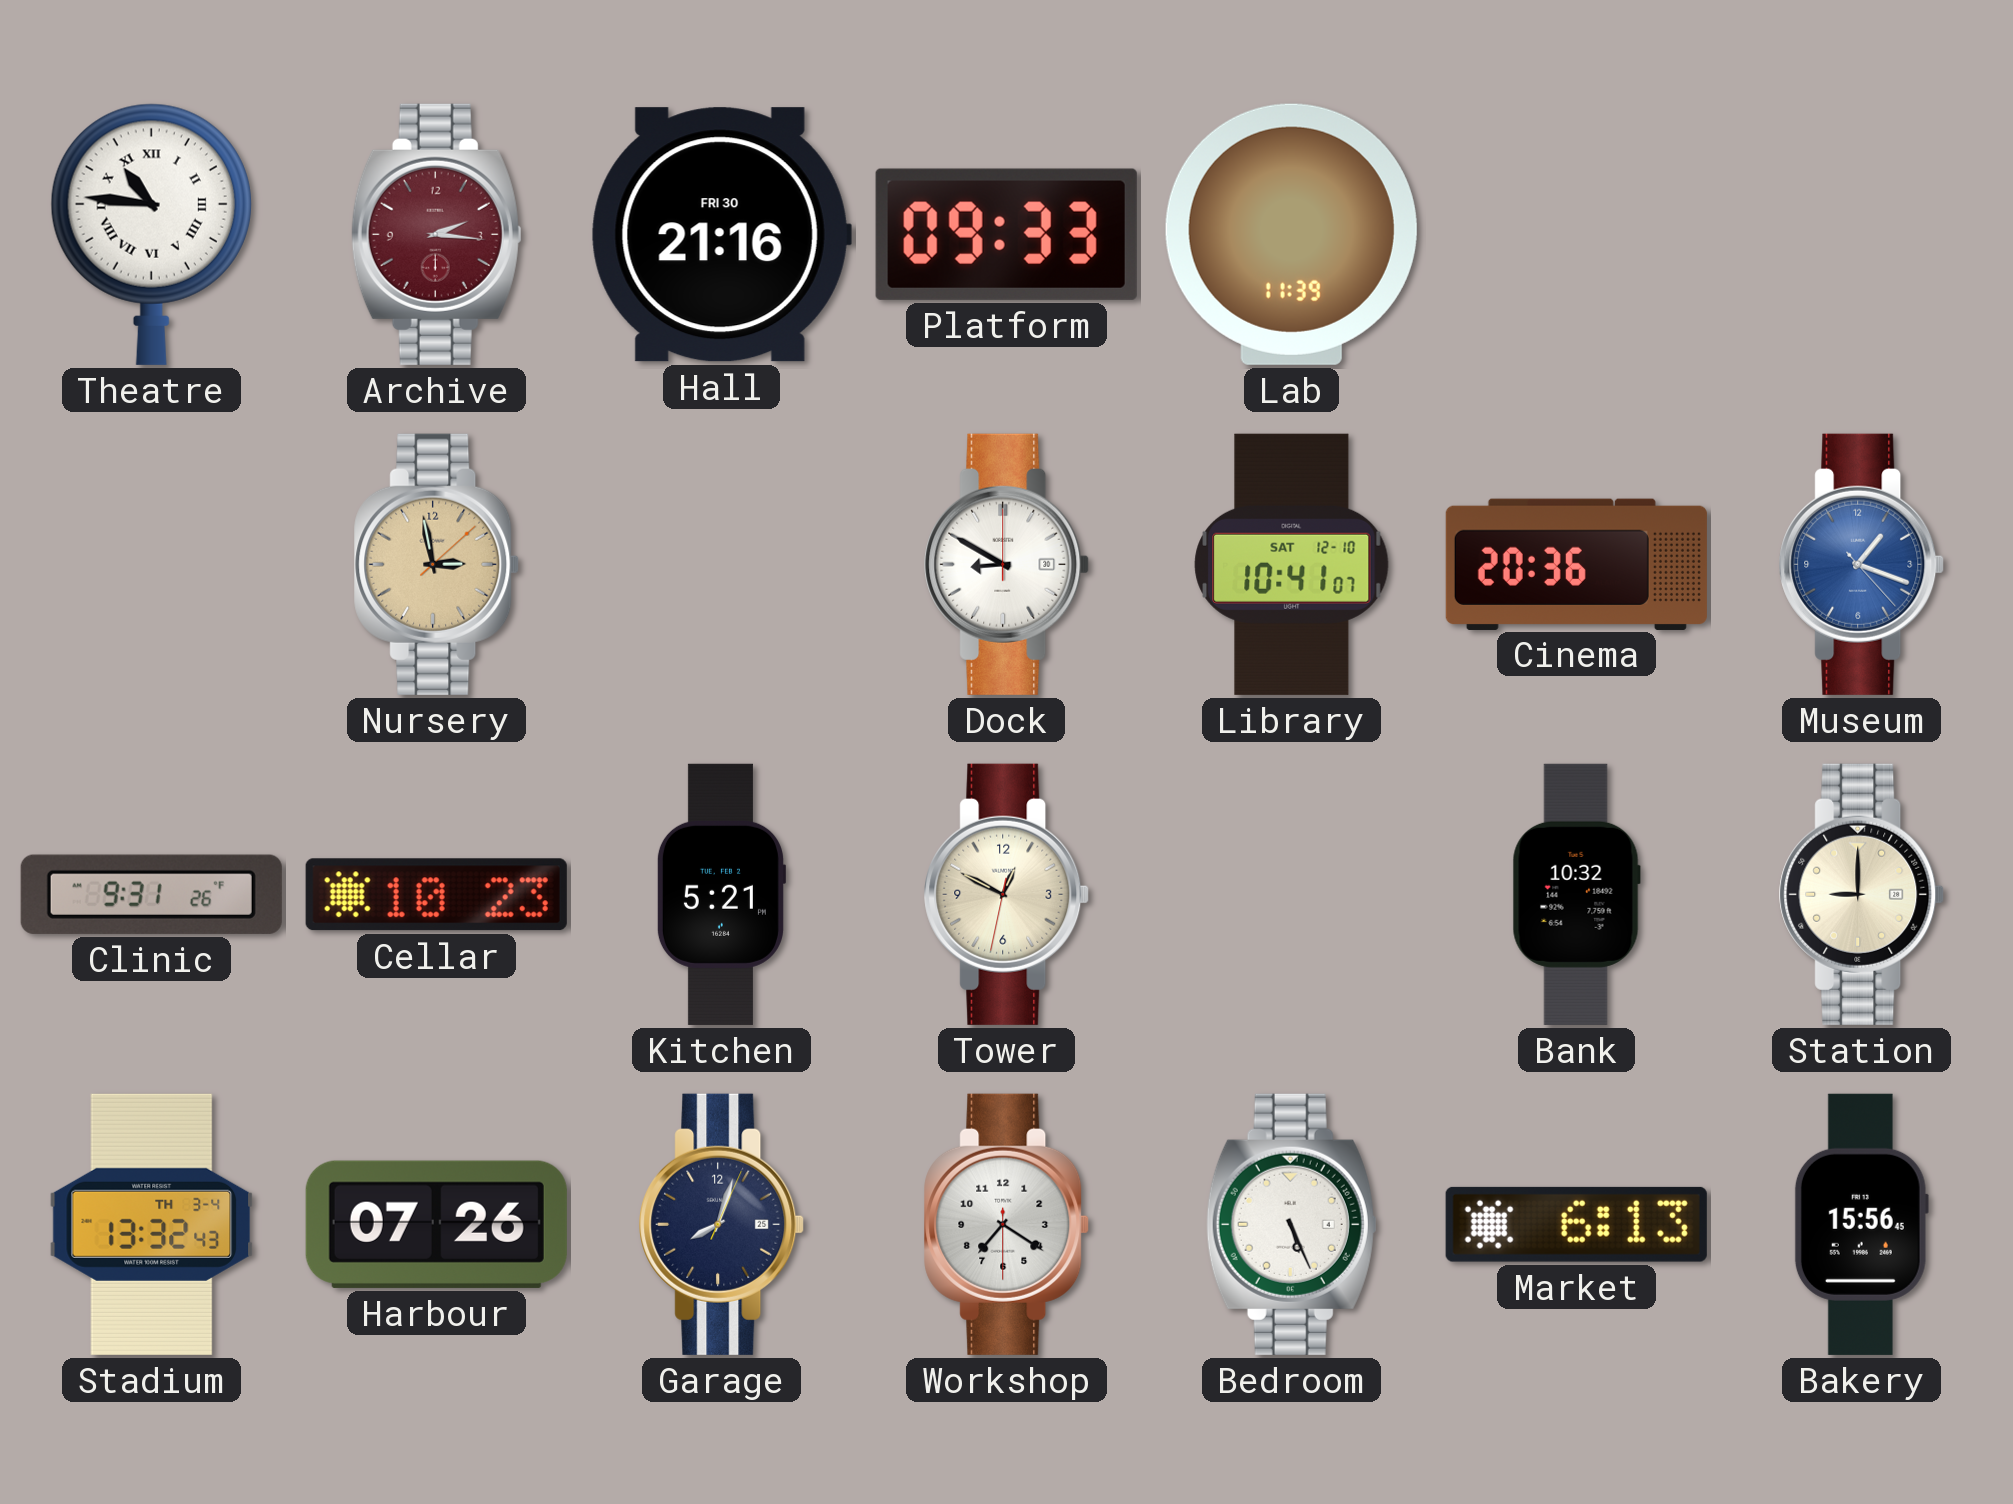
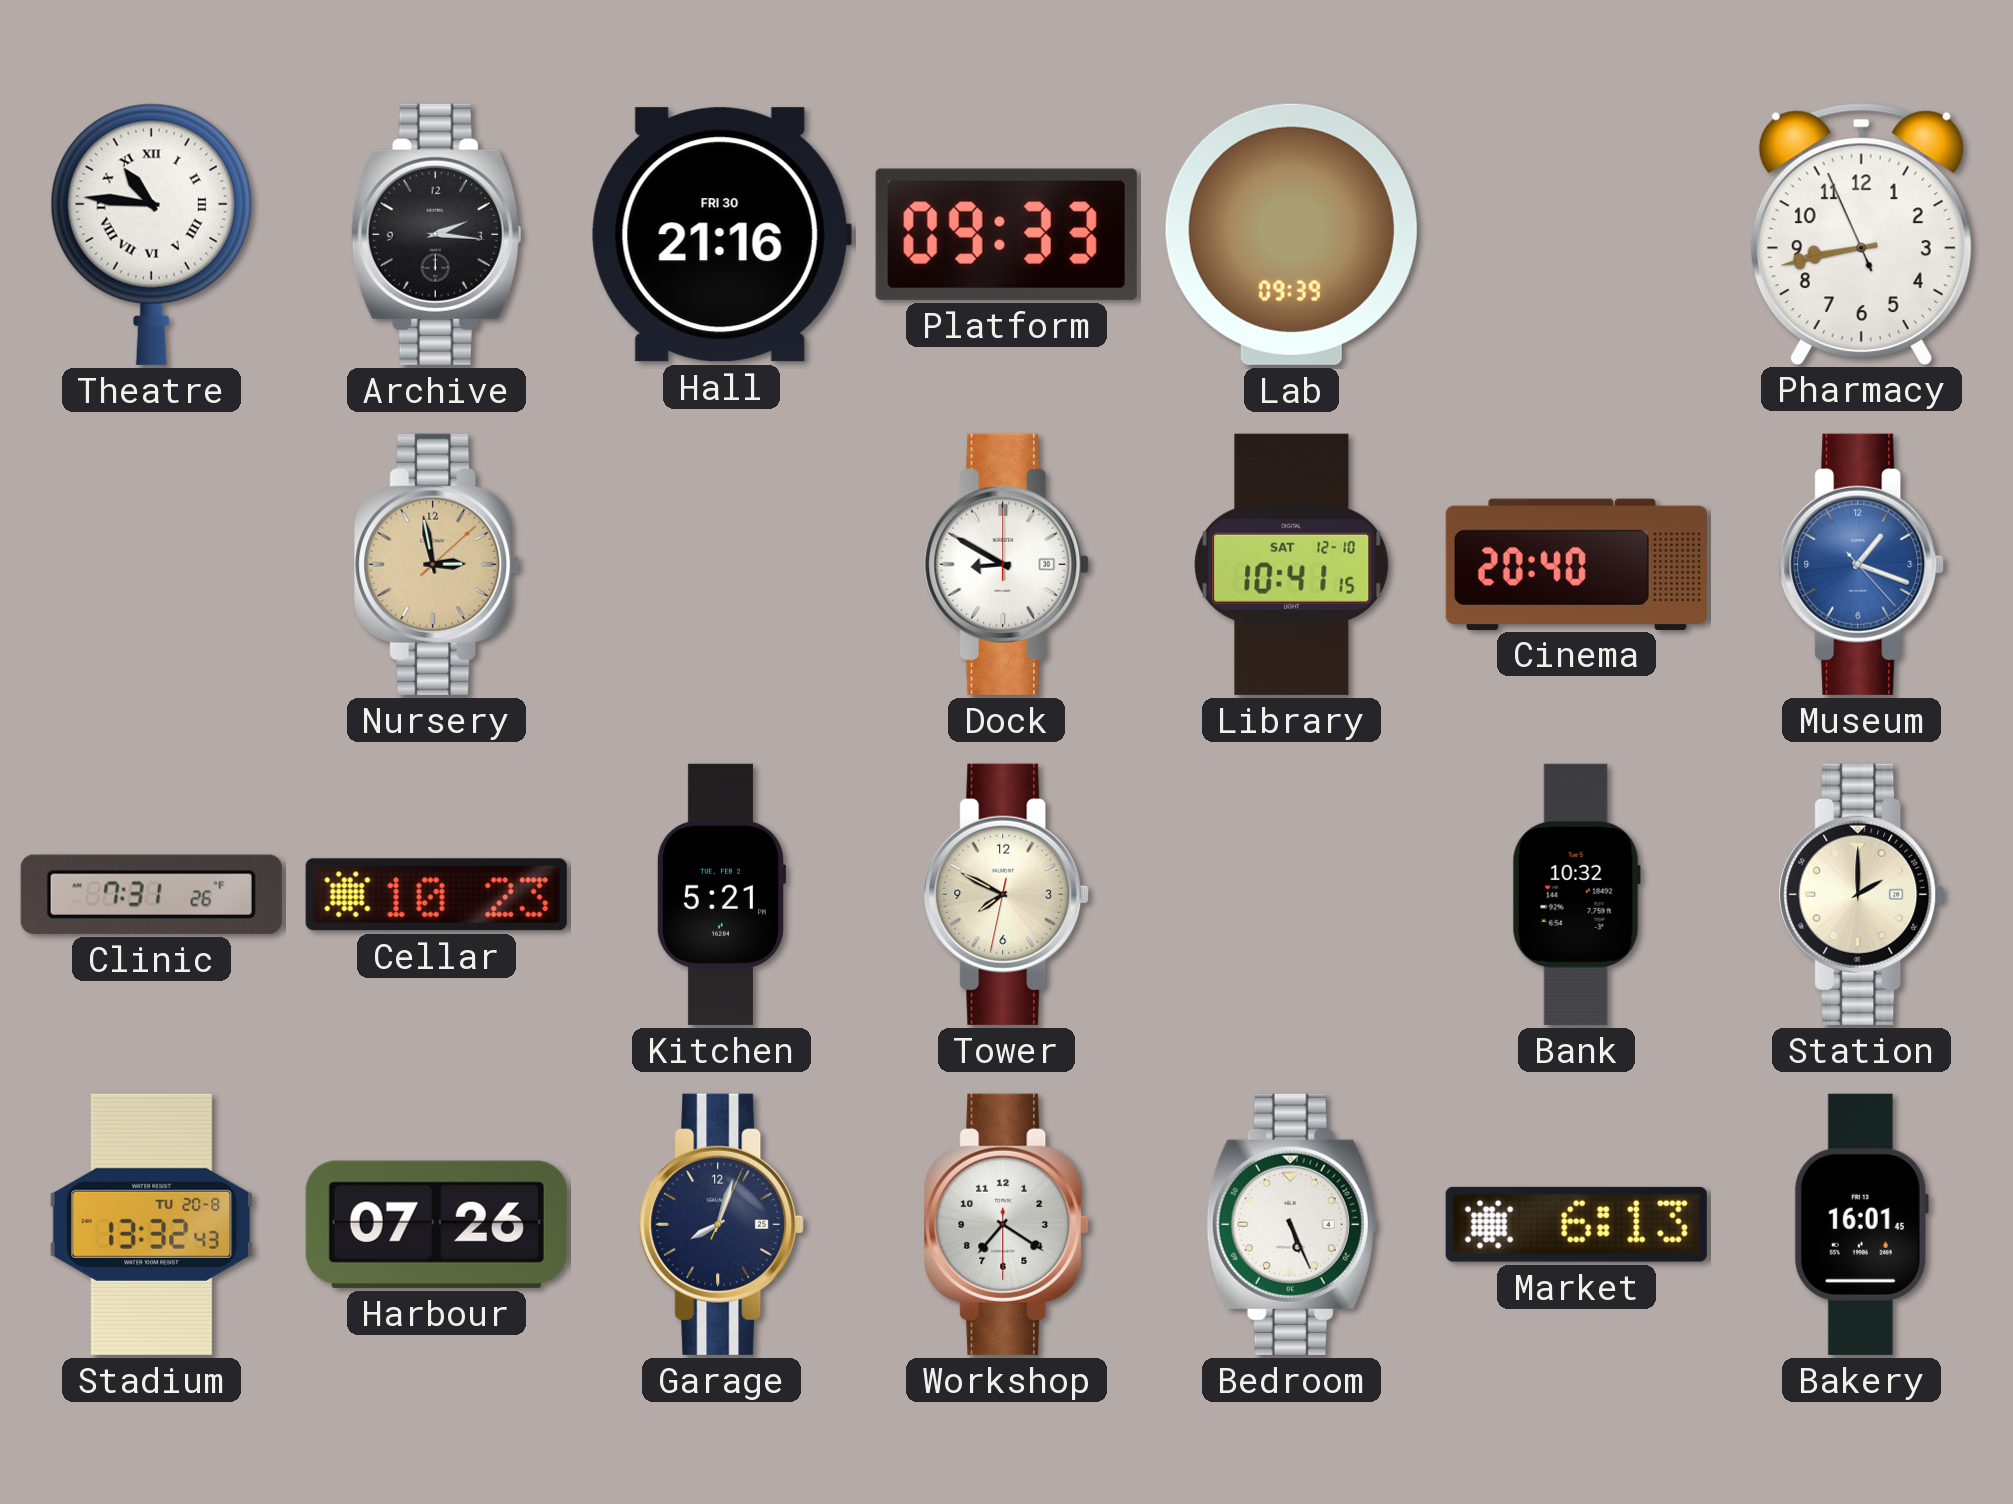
Archive dial: burgundy -> black (436, 234)
Lab: 11:39 -> 09:39 (1291, 234)
Pharmacy: none -> 8:42 (1861, 234)
Library: 10:41:07 -> 10:41:15 (1292, 564)
Cinema: 20:36 -> 20:40 (1576, 564)
Clinic: 9:31 -> 7:31 (151, 894)
Tower: 12:49 -> 7:49 (1007, 894)
Station: 9:00 -> 2:00 (1862, 894)
Stadium date: TH 3-4 -> TU 20-8 (152, 1224)
Bakery: 15:56 -> 16:01 (1861, 1224)
